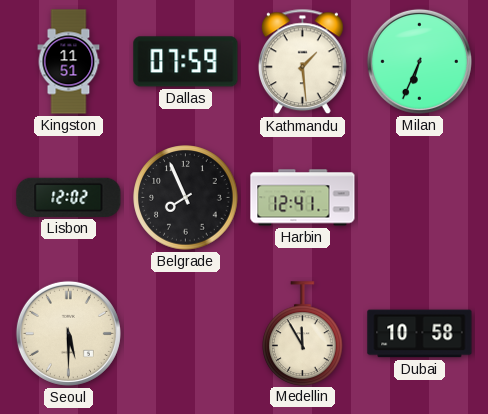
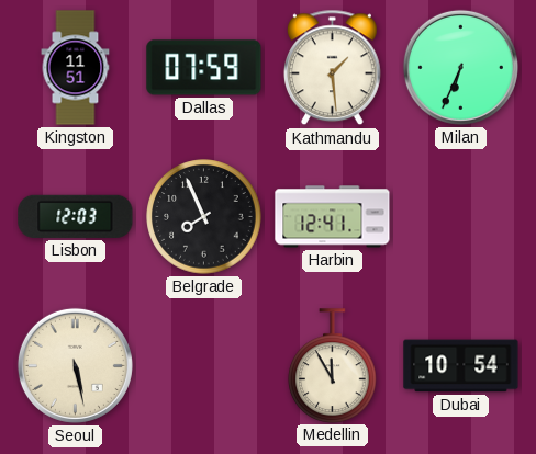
Lisbon: 12:02 -> 12:03 (76, 216)
Seoul: 5:30 -> 5:28 (75, 365)
Dubai: 10:58 -> 10:54 (461, 366)
